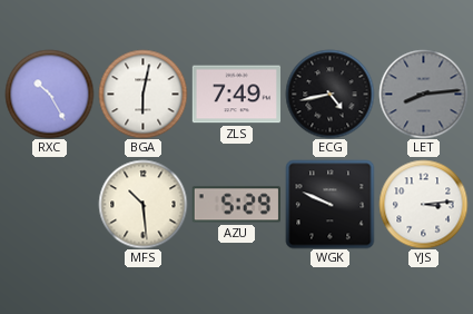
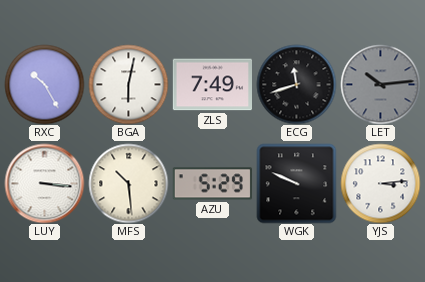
ECG: 4:43 -> 11:42 (296, 84)
LET: 8:14 -> 10:14 (380, 84)
LUY: none -> 3:16 (44, 183)
